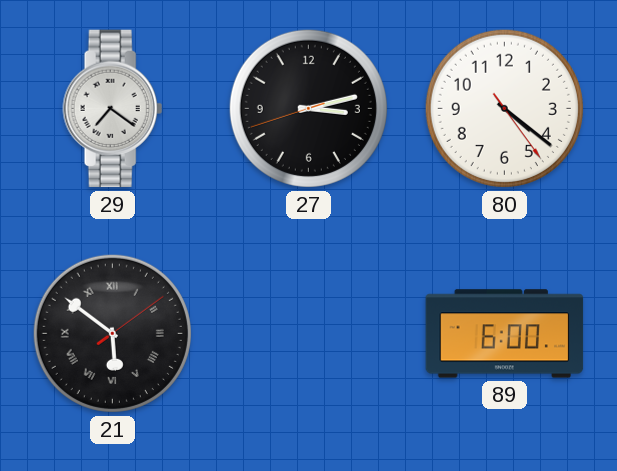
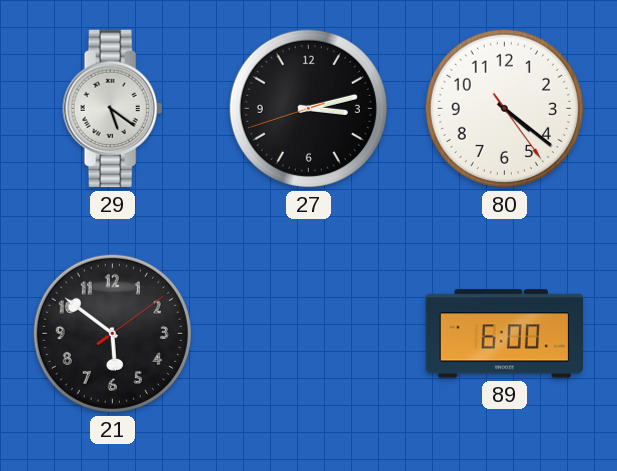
29: 7:21 -> 5:21 (113, 109)
21 numerals: Roman -> Arabic (112, 333)
